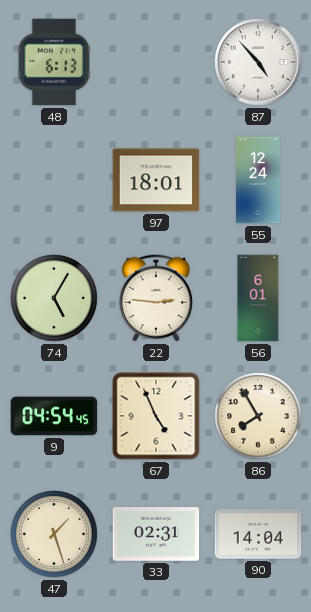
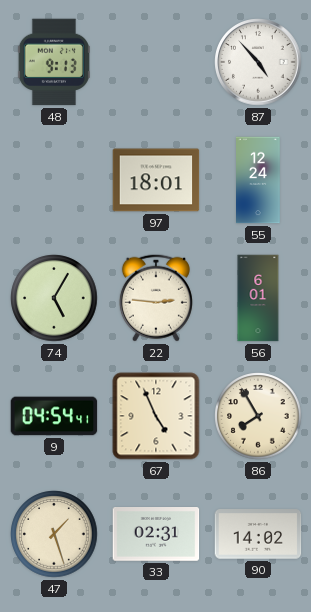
48: 6:13 -> 9:13 (54, 62)
9: 04:54:45 -> 04:54:41 (54, 416)
90: 14:04 -> 14:02 (258, 534)
